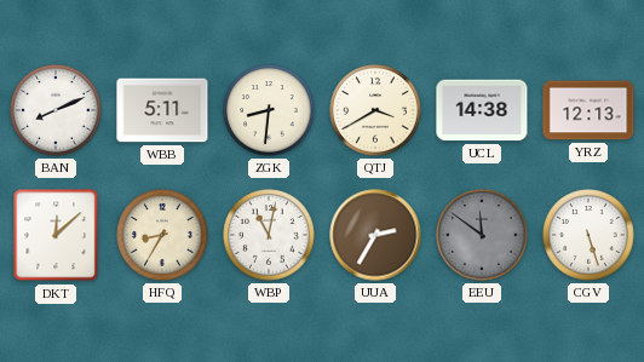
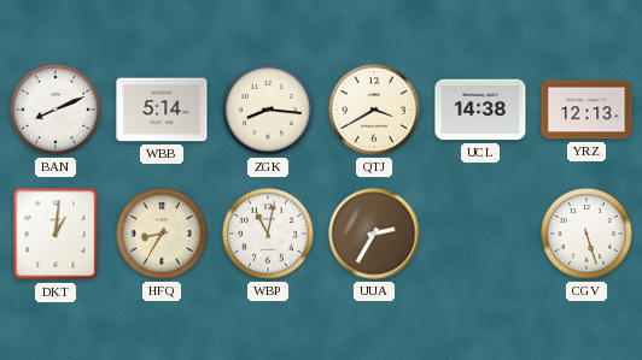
WBB: 5:11 -> 5:14 (162, 110)
ZGK: 8:31 -> 8:16 (268, 110)
DKT: 12:08 -> 1:01 (56, 234)
EEU: 11:51 -> none (482, 235)
